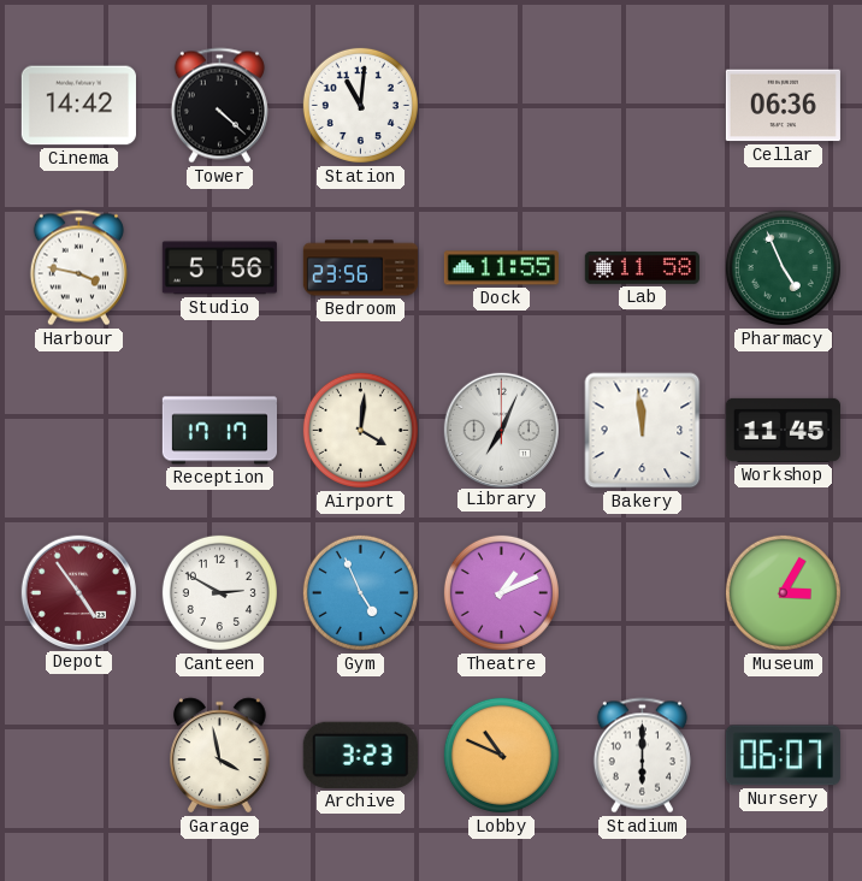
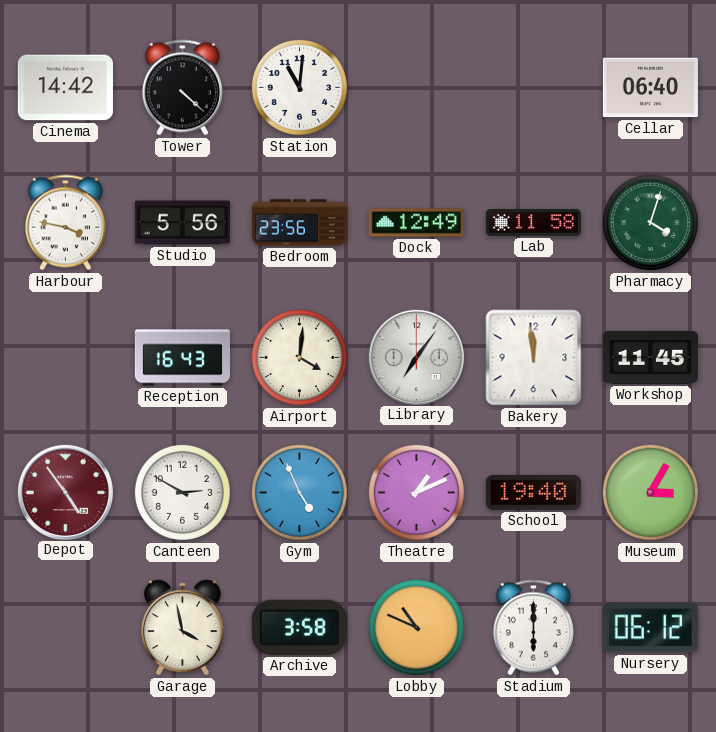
Cellar: 06:36 -> 06:40 (650, 88)
Dock: 11:55 -> 12:49 (416, 223)
Pharmacy: 4:56 -> 4:03 (650, 222)
Reception: 17:17 -> 16:43 (182, 358)
Library: 7:04 -> 7:06 (416, 357)
School: none -> 19:40 (533, 492)
Archive: 3:23 -> 3:58 (299, 627)
Nursery: 06:07 -> 06:12 (650, 628)
